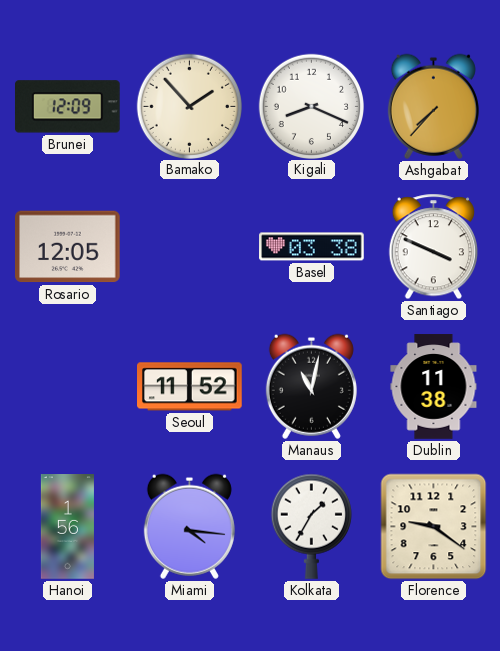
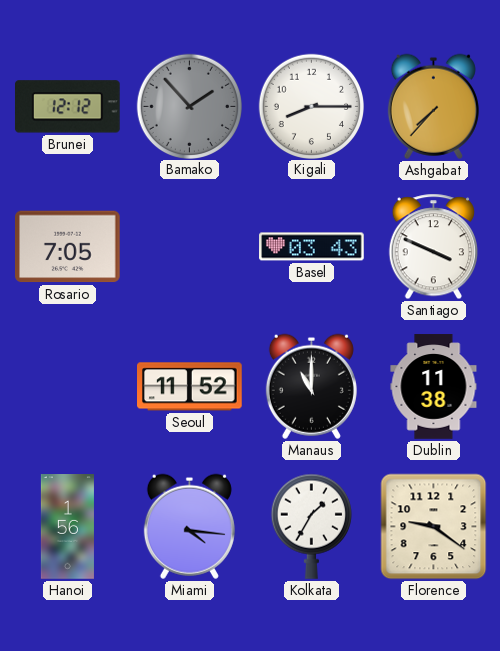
Brunei: 12:09 -> 12:12 (67, 107)
Bamako dial: cream -> grey (189, 106)
Kigali: 8:19 -> 8:15 (311, 106)
Rosario: 12:05 -> 7:05 (68, 247)
Basel: 03:38 -> 03:43 (312, 247)
Manaus: 11:02 -> 11:00 (311, 386)
